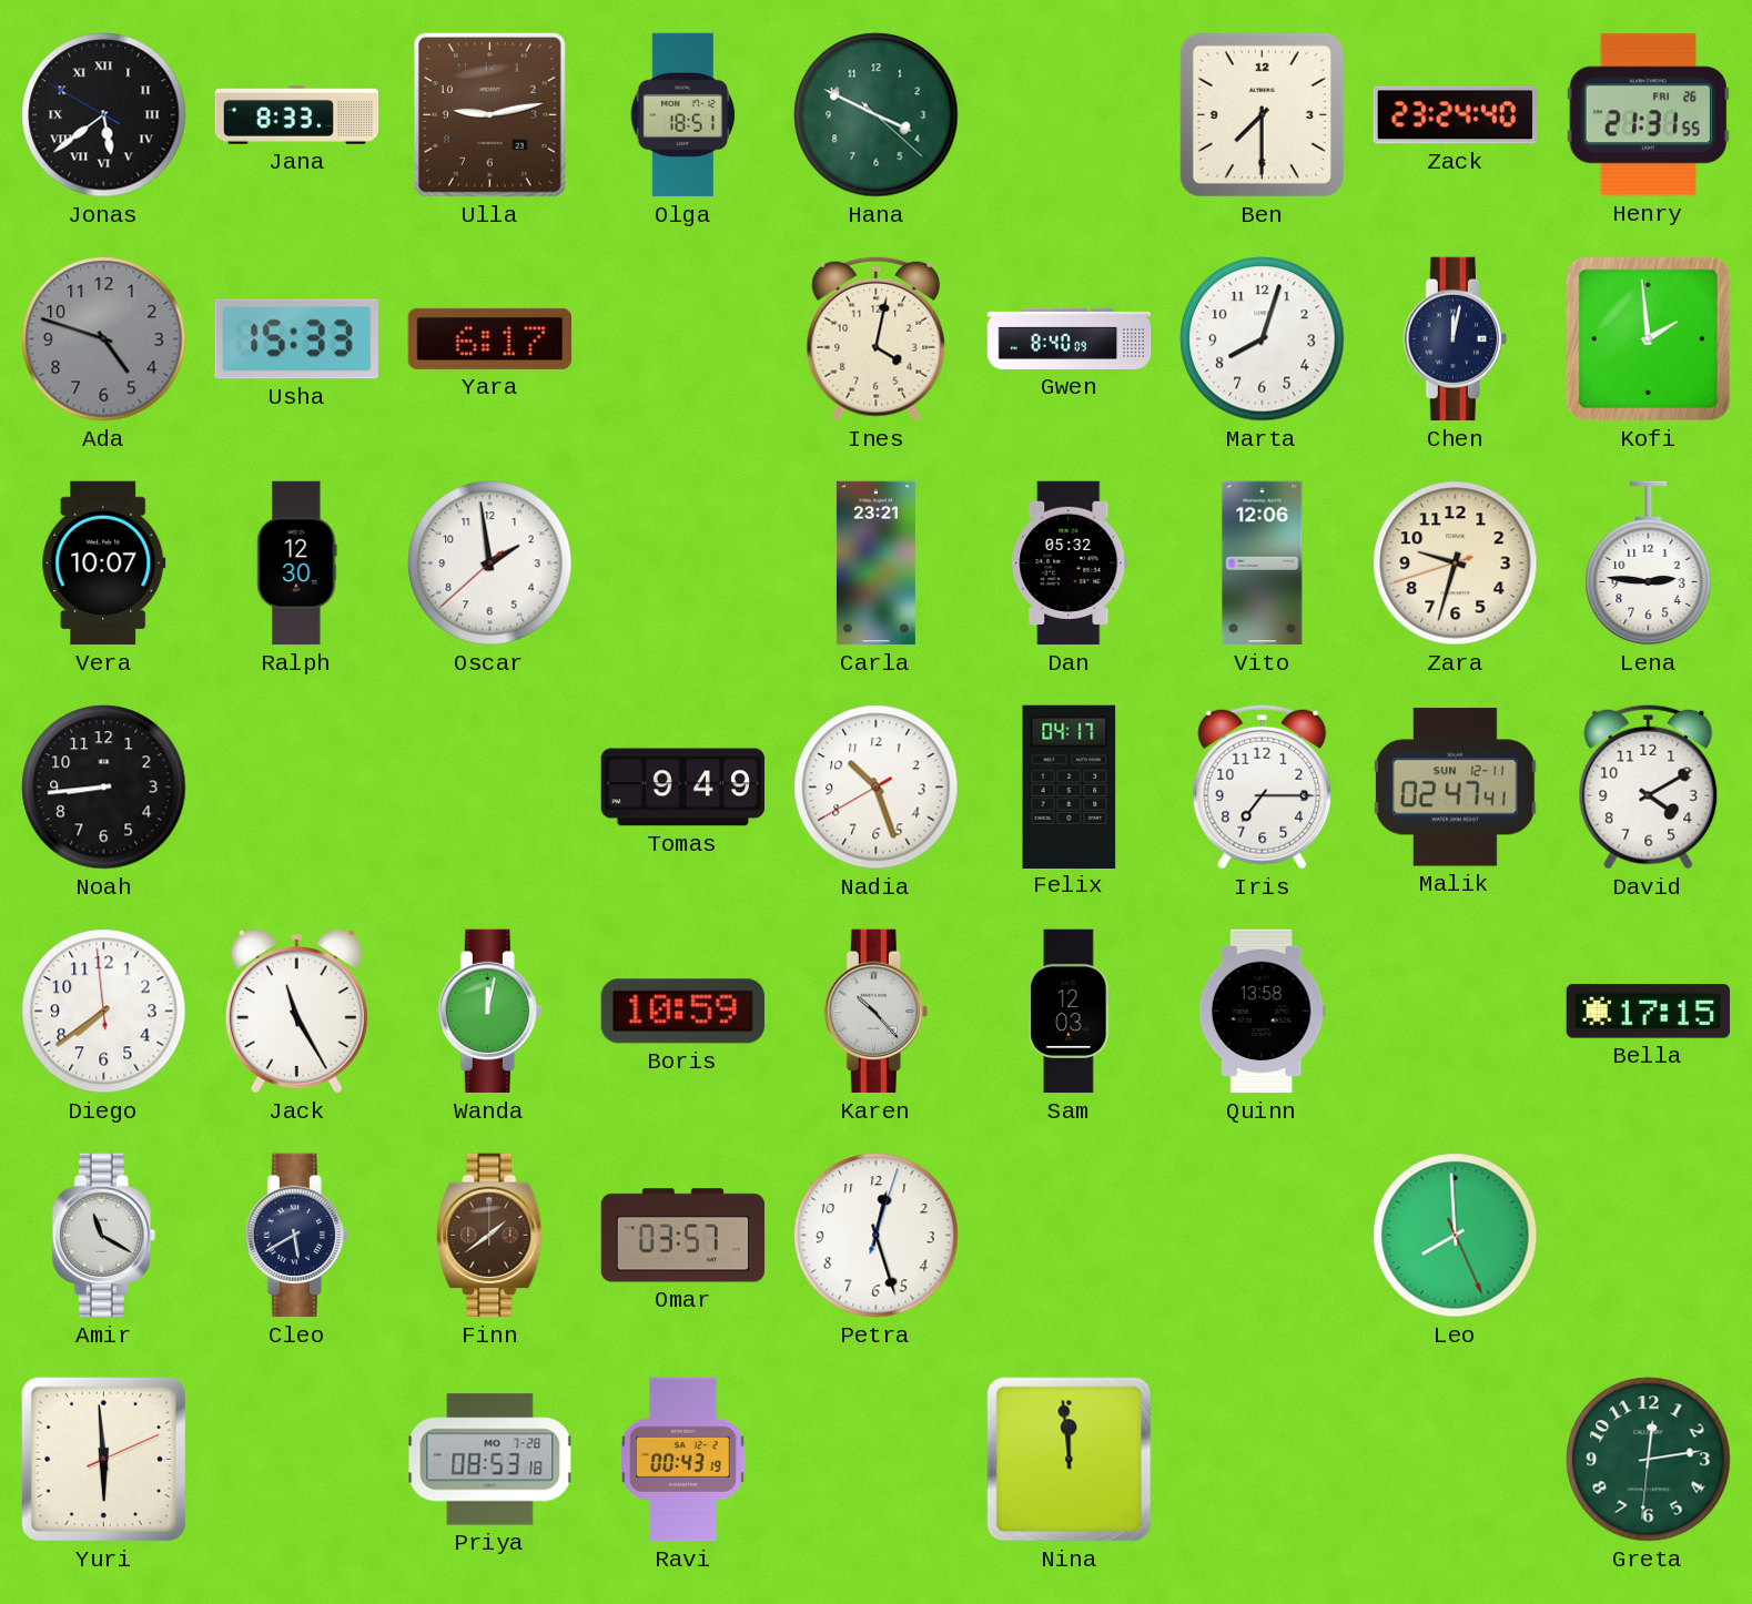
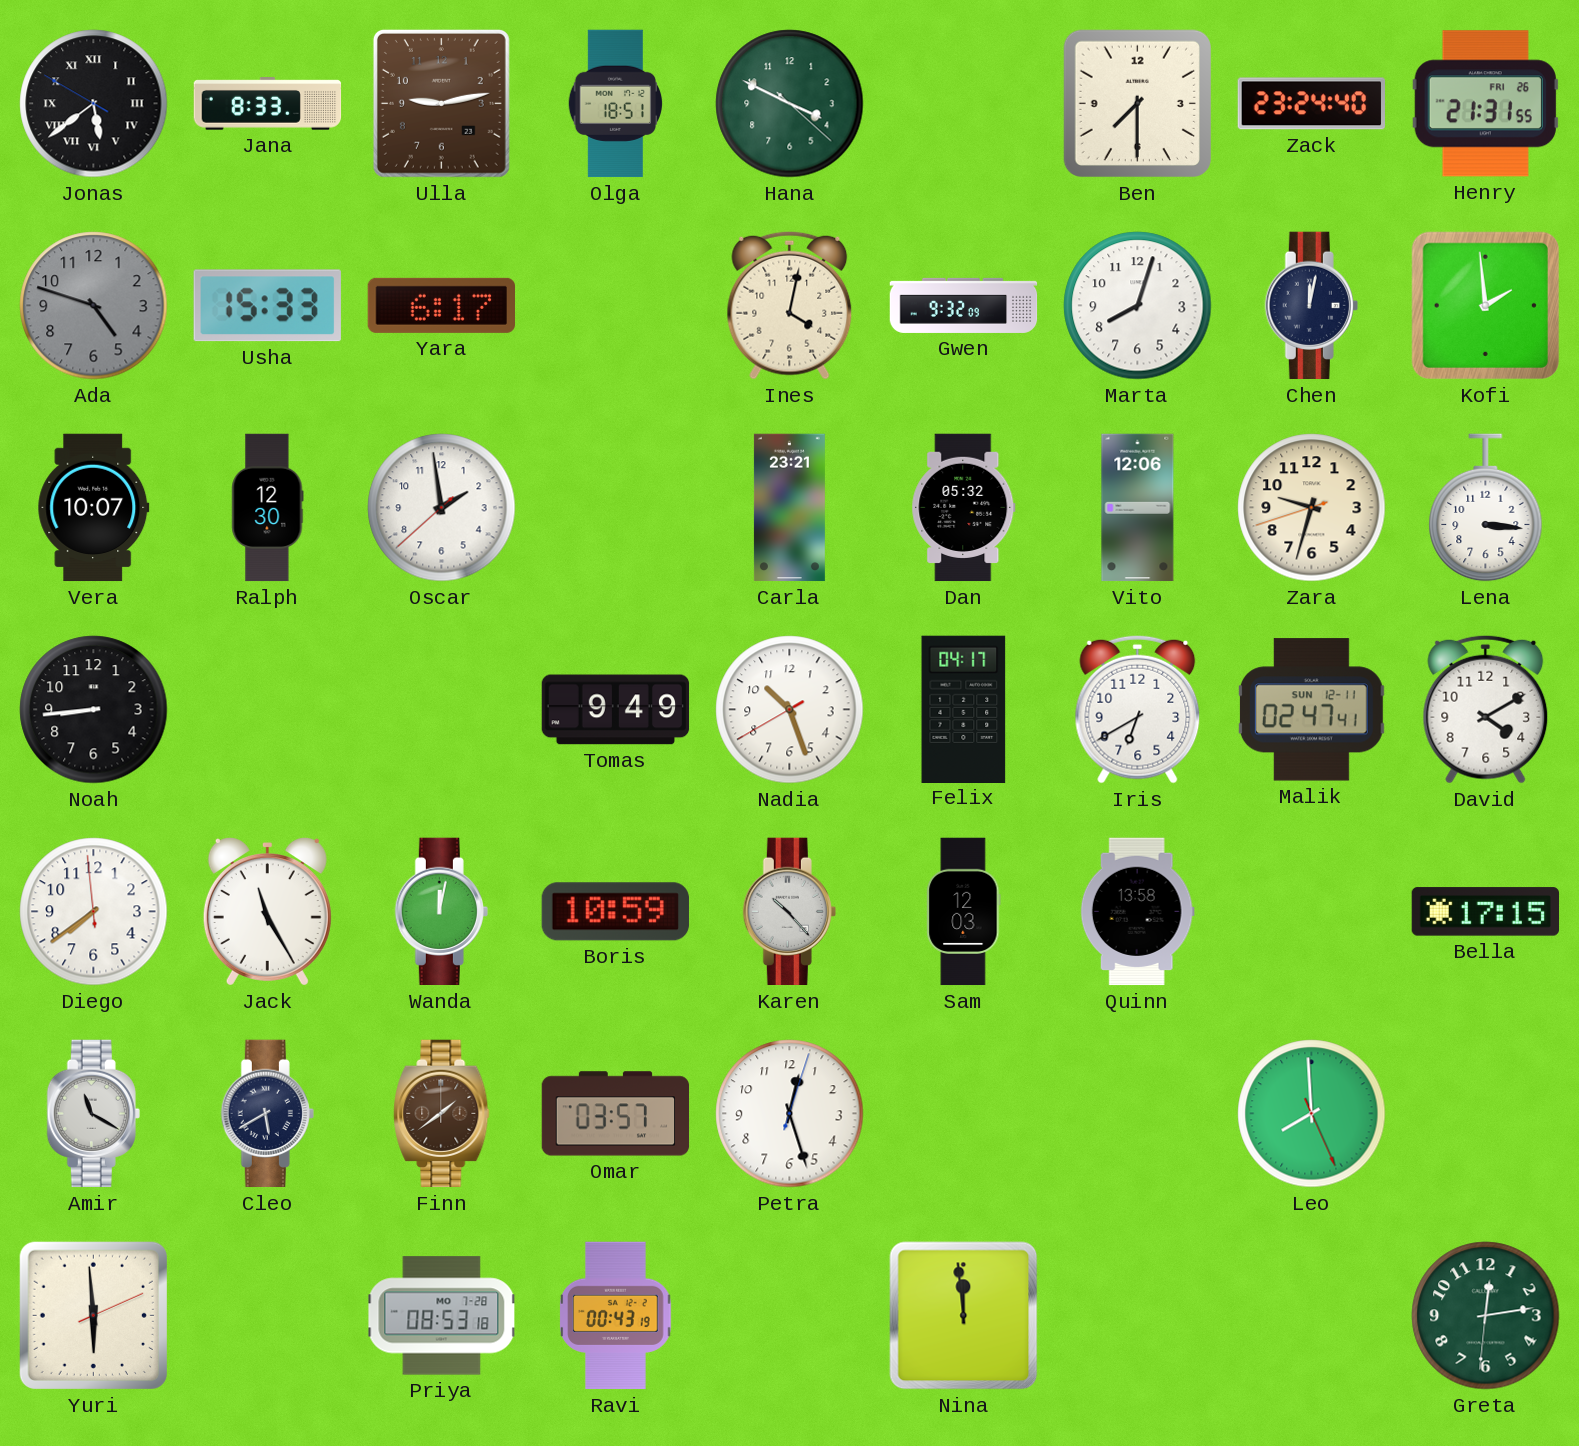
Gwen: 8:40 -> 9:32 (964, 305)
Lena: 2:46 -> 3:16 (1486, 508)
Iris: 7:15 -> 6:40 (1138, 709)
